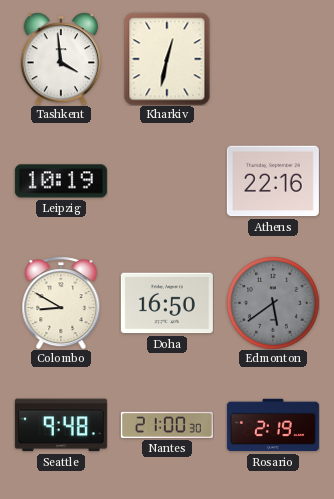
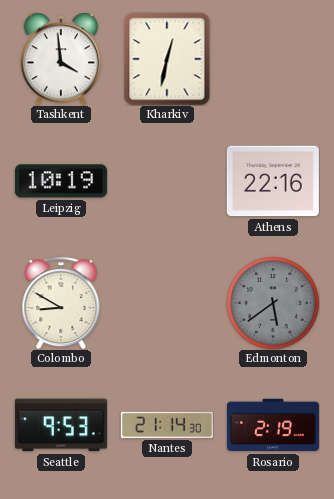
Doha: 16:50 -> none (167, 303)
Seattle: 9:48 -> 9:53 (61, 425)
Nantes: 21:00 -> 21:14 (167, 425)
